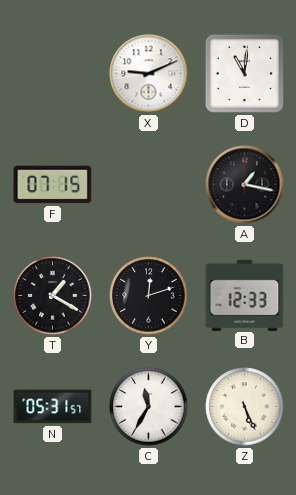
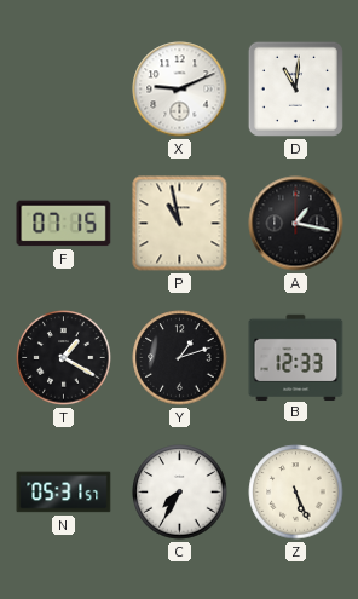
P: none -> 10:58 (180, 224)
Y: 12:12 -> 1:12 (180, 358)
C: 11:35 -> 7:35 (180, 493)
